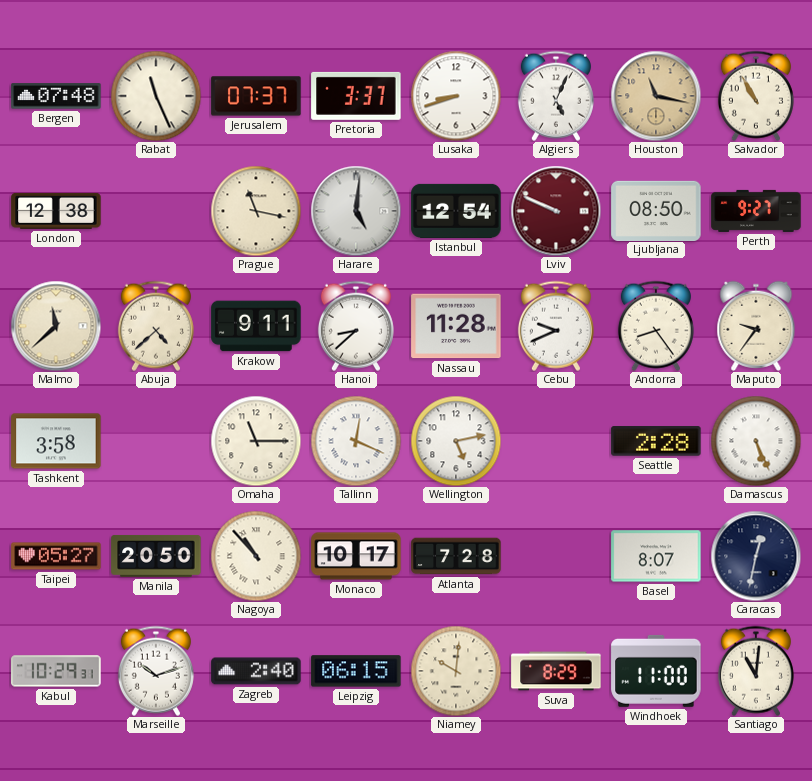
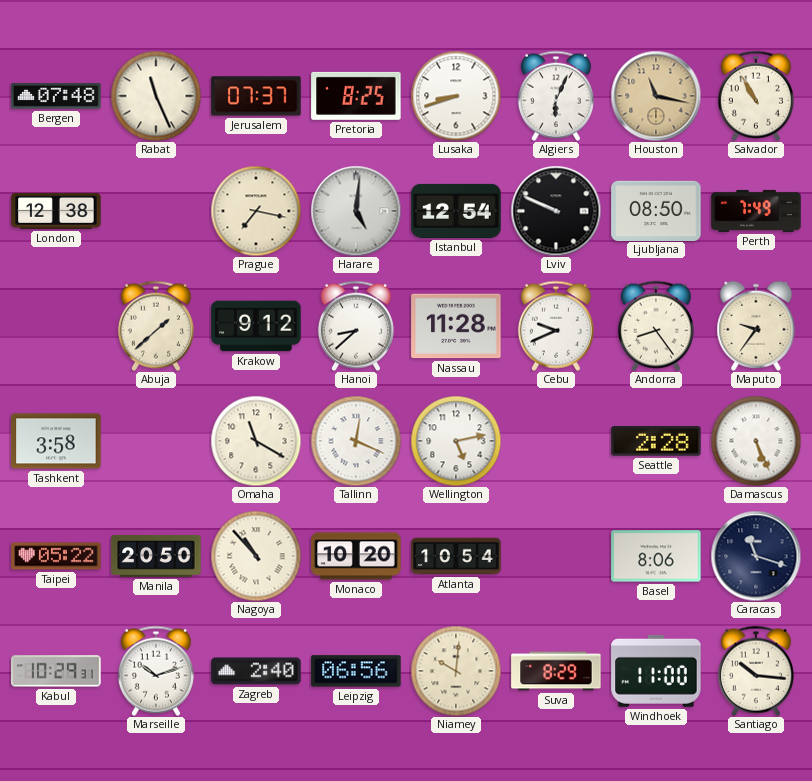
Pretoria: 3:37 -> 8:25 (356, 96)
Algiers: 5:04 -> 6:04 (556, 96)
Prague: 11:17 -> 7:17 (256, 211)
Lviv dial: burgundy -> black (556, 211)
Perth: 9:27 -> 7:49 (756, 211)
Malmo: 11:38 -> none (56, 326)
Abuja: 4:38 -> 1:38 (156, 326)
Krakow: 9:11 -> 9:12 (256, 326)
Omaha: 11:15 -> 11:20 (256, 441)
Taipei: 05:27 -> 05:22 (56, 556)
Monaco: 10:17 -> 10:20 (356, 556)
Atlanta: 7:28 -> 10:54 (456, 556)
Basel: 8:07 -> 8:06 (656, 556)
Caracas: 12:32 -> 11:18 (756, 556)
Leipzig: 06:15 -> 06:56 (356, 671)
Santiago: 11:01 -> 10:16 (756, 671)
